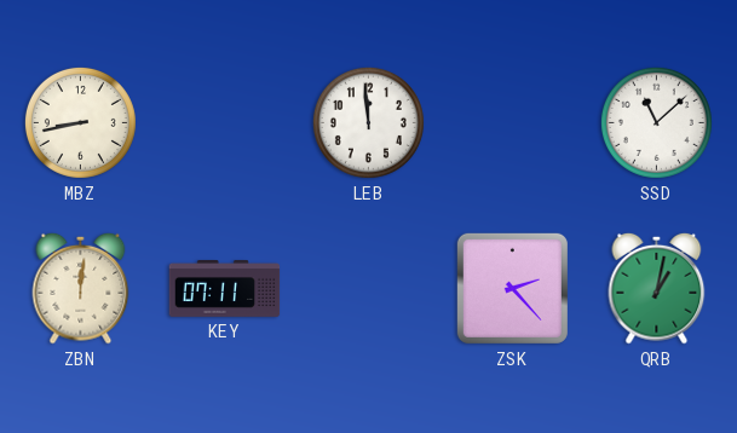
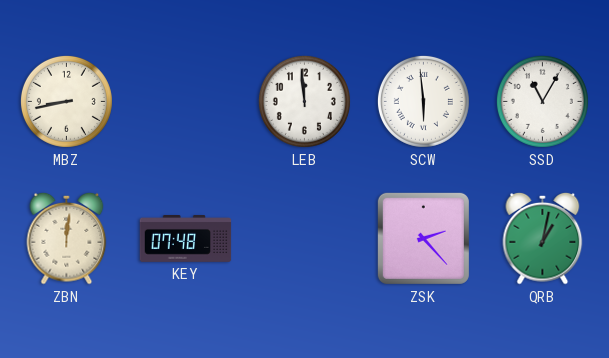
SCW: none -> 5:59 (423, 101)
SSD: 11:08 -> 11:05 (542, 101)
KEY: 07:11 -> 07:48 (186, 239)
